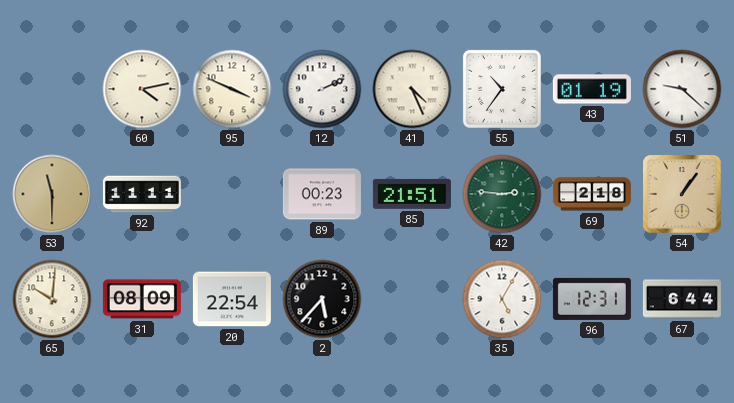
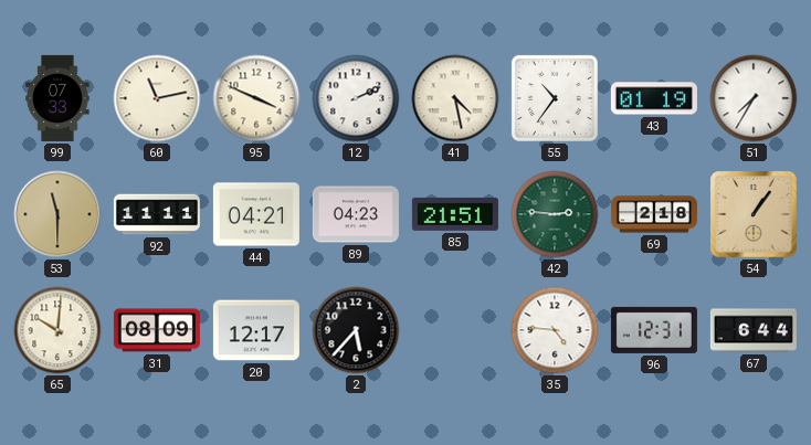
99: none -> 07:33 (57, 98)
60: 4:13 -> 11:13 (157, 98)
41: 4:26 -> 4:28 (455, 98)
51: 9:22 -> 7:35 (754, 98)
44: none -> 04:21 (256, 214)
89: 00:23 -> 04:23 (356, 214)
20: 22:54 -> 12:17 (256, 330)
35: 5:05 -> 4:46 (555, 330)
